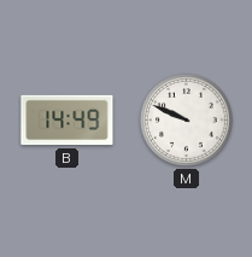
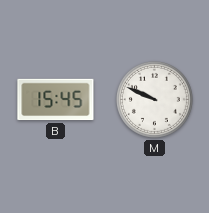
B: 14:49 -> 15:45 (56, 100)
